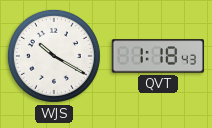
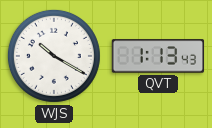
QVT: 1:18 -> 1:13 (158, 56)
